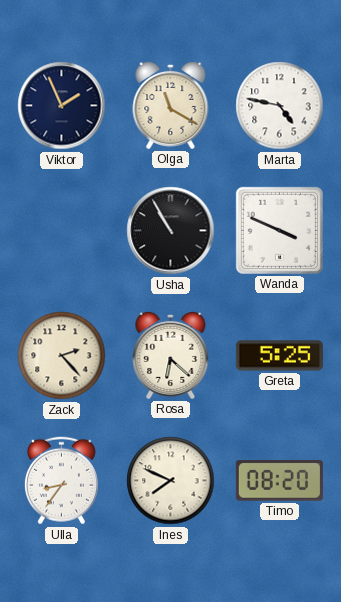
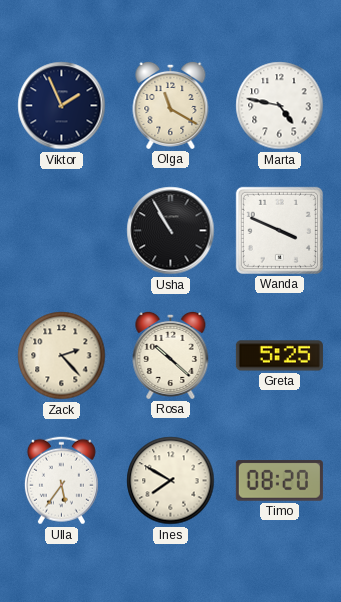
Rosa: 6:22 -> 10:22 (171, 355)
Ulla: 8:36 -> 5:36 (61, 481)
Ines: 7:49 -> 7:50 (171, 481)
